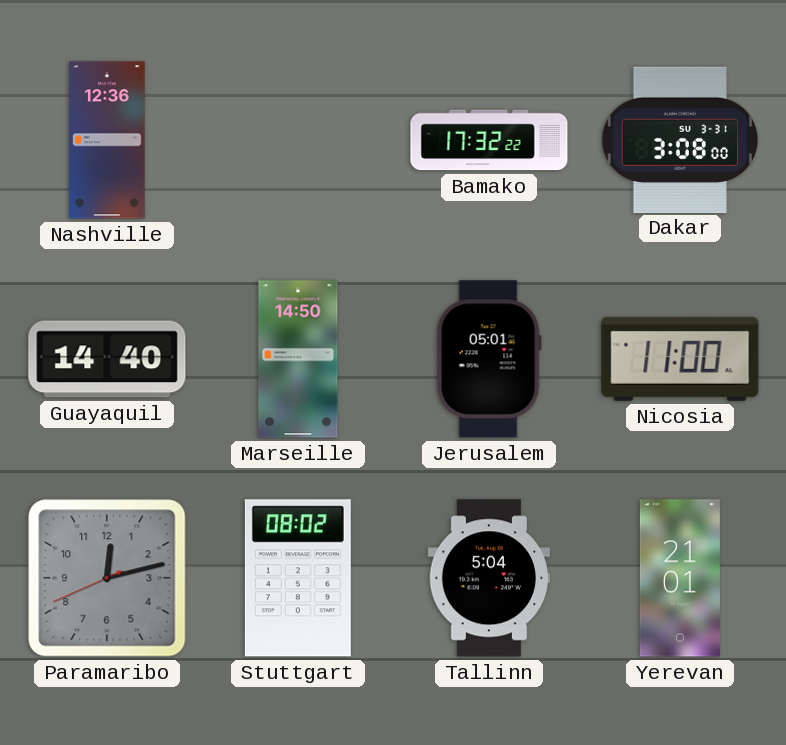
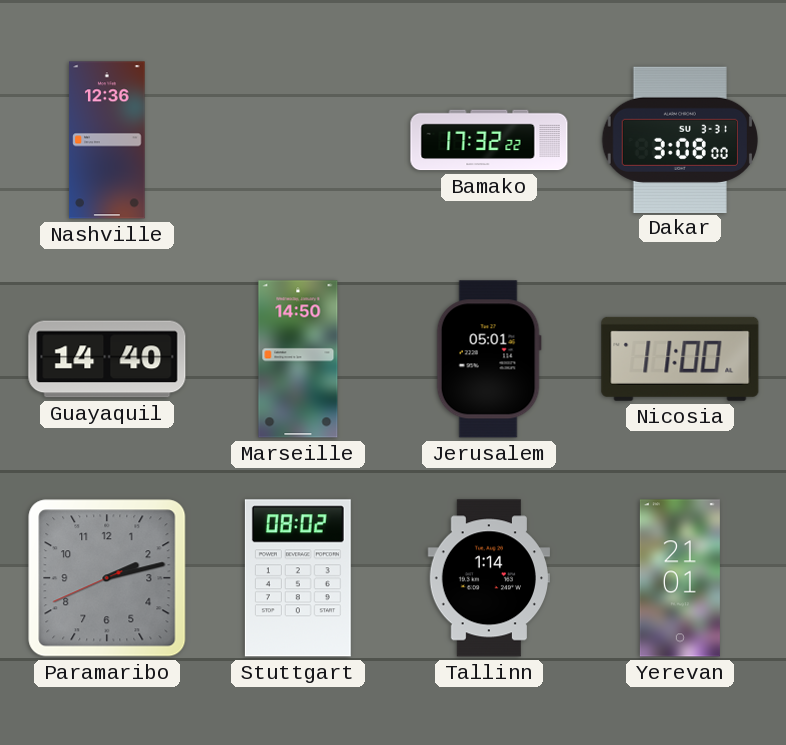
Paramaribo: 12:12 -> 2:12 (107, 578)
Tallinn: 5:04 -> 1:14 (488, 578)
